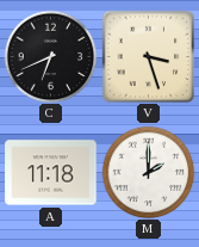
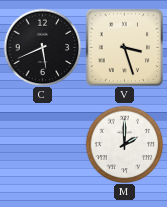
C: 6:41 -> 5:41 (42, 47)
A: 11:18 -> none (51, 173)
